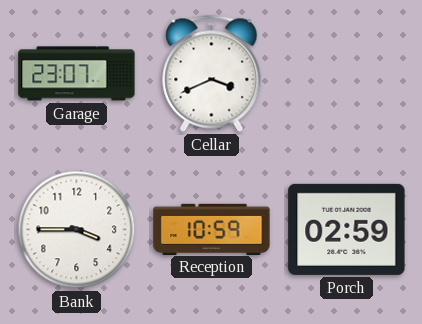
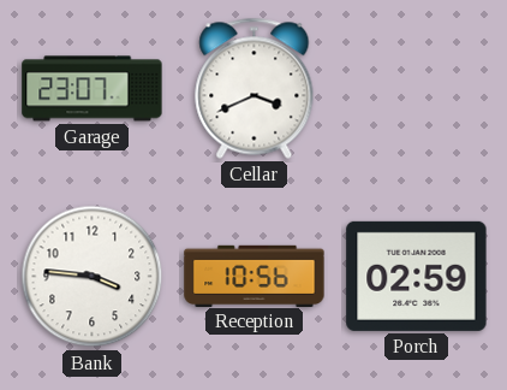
Bank: 3:45 -> 3:46 (93, 277)
Reception: 10:59 -> 10:56 (255, 276)
